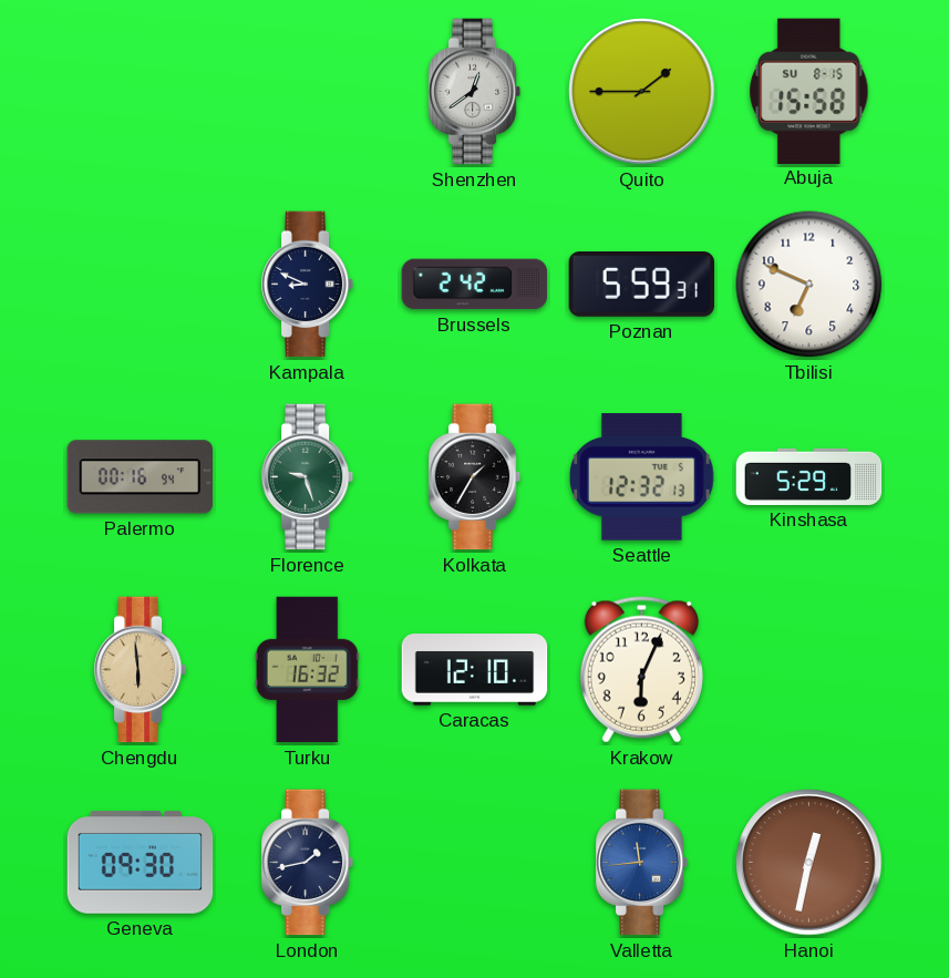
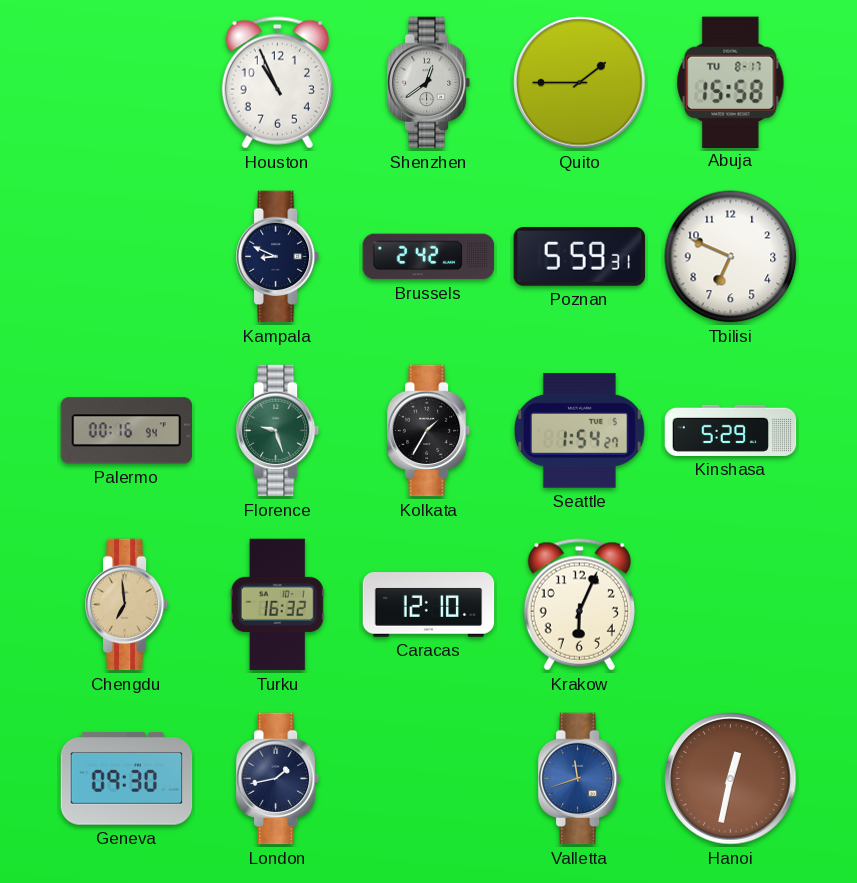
Houston: none -> 10:56 (277, 83)
Abuja date: SU 8-15 -> TU 8-17 (731, 82)
Seattle: 12:32 -> 1:54 (579, 431)
Chengdu: 5:59 -> 6:59 (127, 605)
Valletta: 11:44 -> 11:42 (580, 779)
